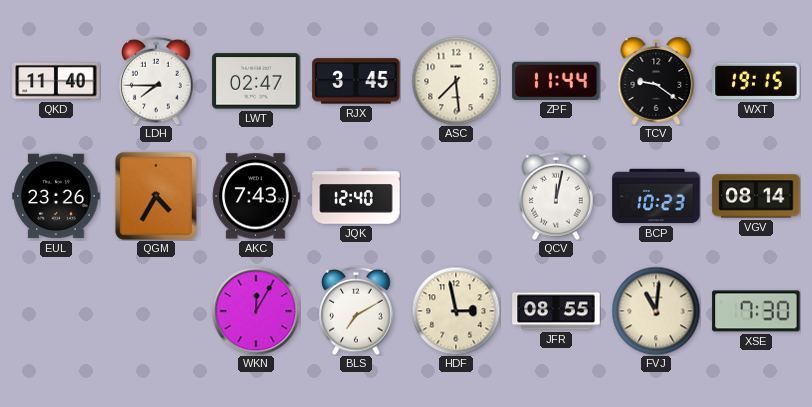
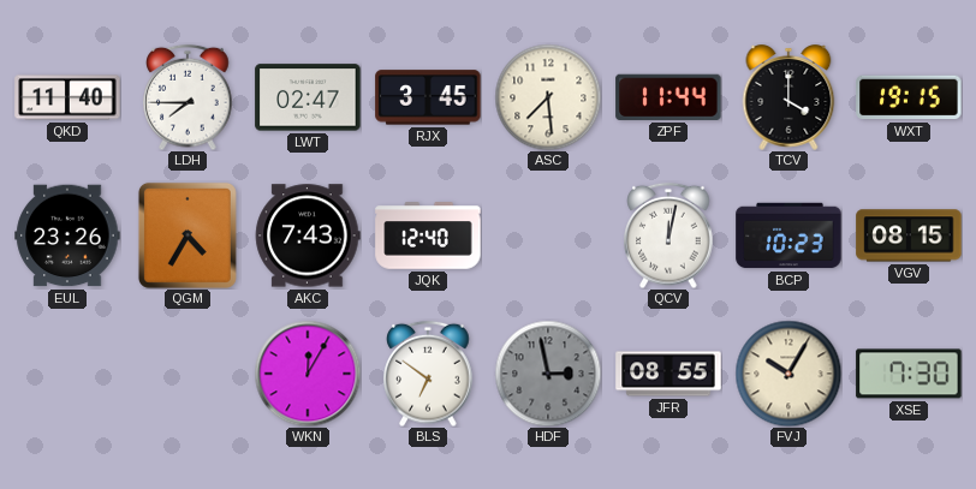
TCV: 9:21 -> 4:00 (788, 97)
VGV: 08:14 -> 08:15 (909, 235)
BLS: 7:10 -> 6:51 (428, 374)
HDF dial: cream -> grey (548, 374)
FVJ: 11:01 -> 10:05 (788, 374)
